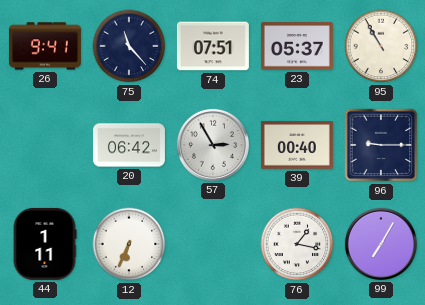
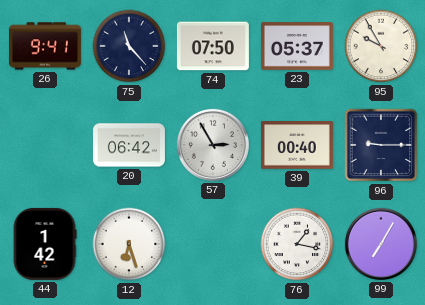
74: 07:51 -> 07:50 (213, 46)
95: 10:55 -> 9:55 (381, 46)
44: 1:11 -> 1:42 (45, 244)
12: 6:34 -> 6:27 (129, 244)
